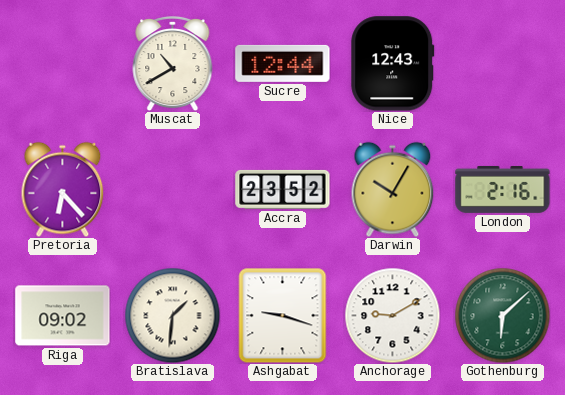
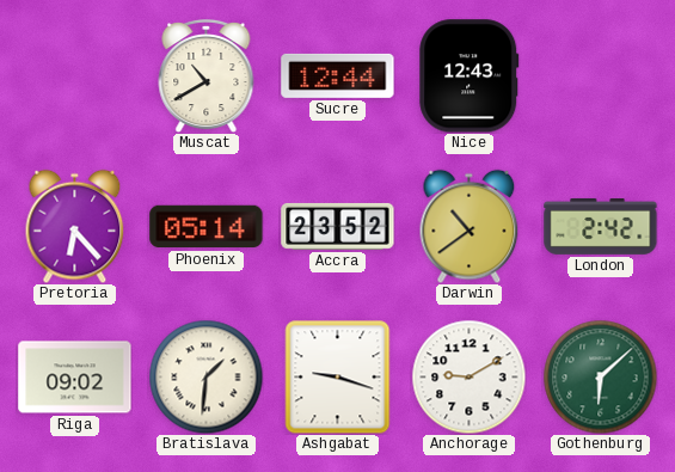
Phoenix: none -> 05:14 (207, 227)
Darwin: 10:05 -> 10:39 (470, 226)
London: 2:16 -> 2:42 (601, 226)
